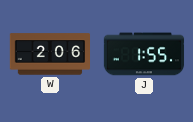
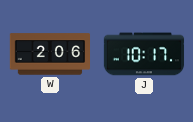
J: 1:55 -> 10:17 (144, 54)
